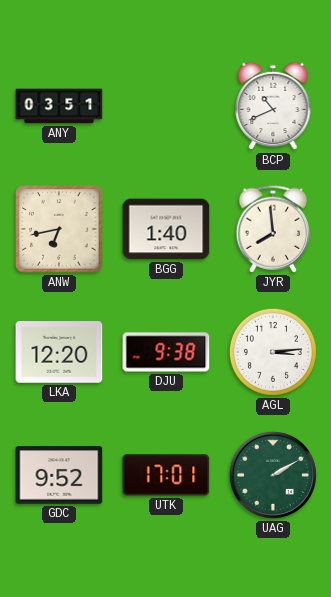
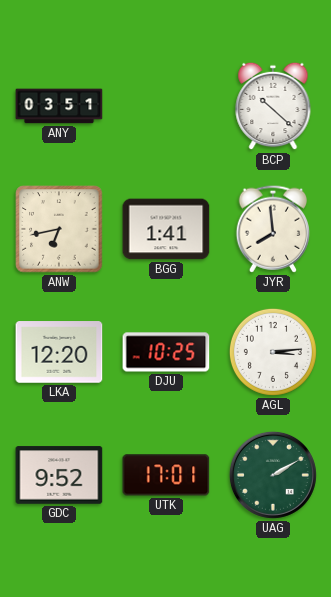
BCP: 10:41 -> 10:22 (273, 106)
BGG: 1:40 -> 1:41 (166, 229)
DJU: 9:38 -> 10:25 (166, 352)
